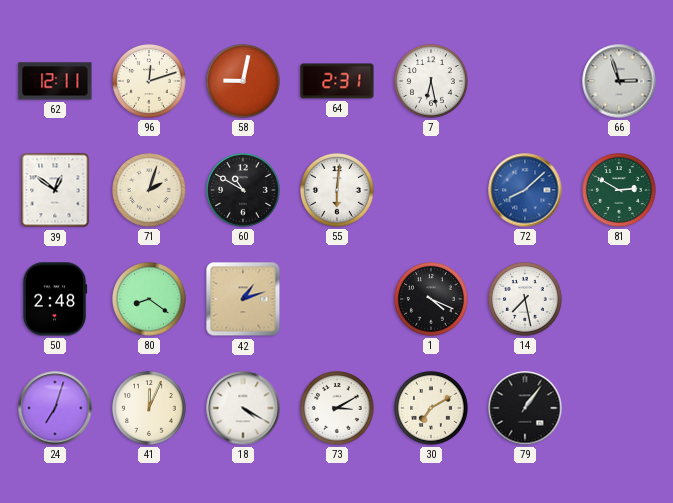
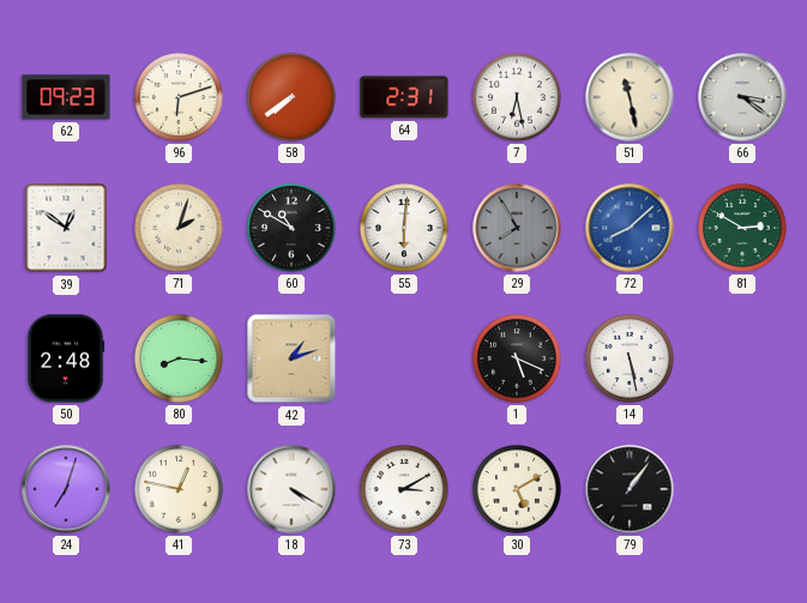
62: 12:11 -> 09:23 (66, 97)
96: 12:12 -> 6:12 (180, 98)
58: 9:02 -> 7:39 (293, 98)
51: none -> 11:28 (630, 97)
66: 2:57 -> 3:21 (742, 97)
29: none -> 7:55 (517, 228)
80: 8:21 -> 8:16 (180, 360)
1: 4:19 -> 5:19 (518, 360)
14: 7:28 -> 5:28 (631, 360)
41: 12:04 -> 12:47 (180, 490)
30: 7:10 -> 5:10 (518, 490)
